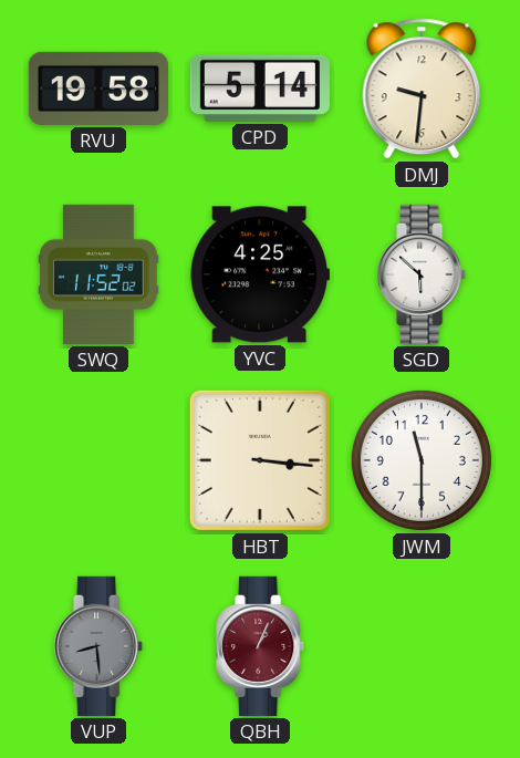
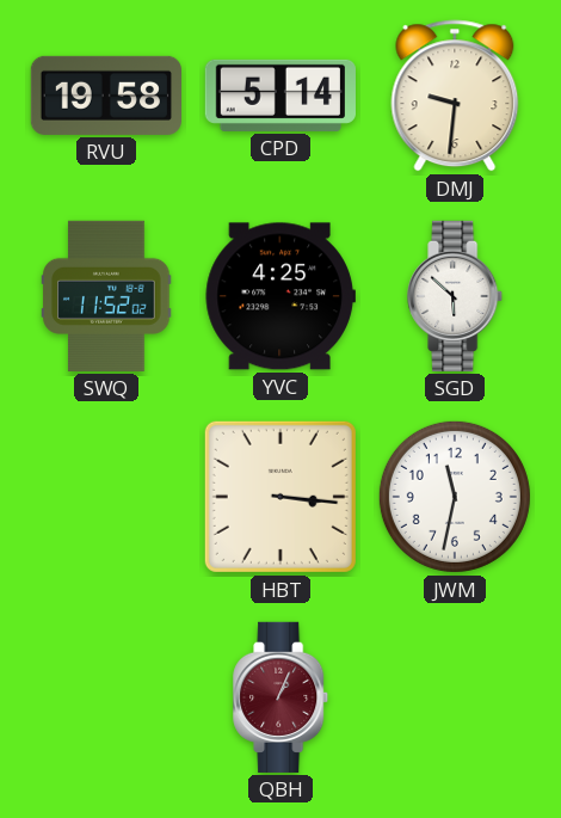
JWM: 11:30 -> 11:32 (455, 497)
VUP: 8:29 -> none (100, 646)
